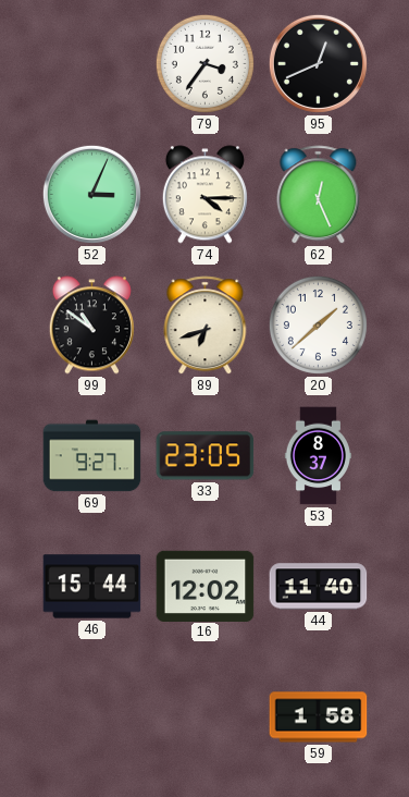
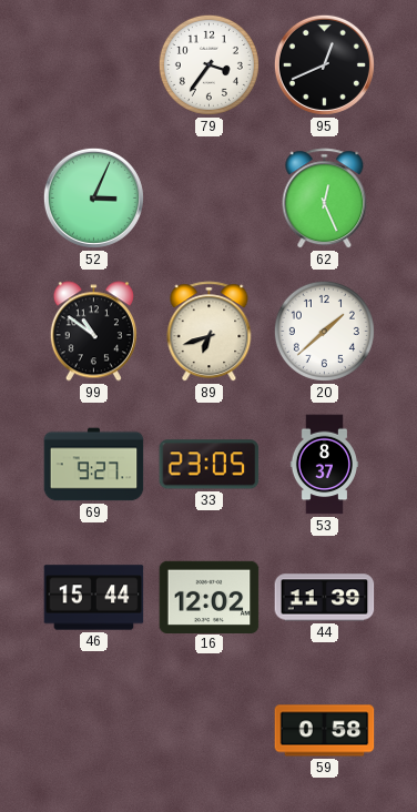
74: 4:15 -> none (205, 195)
44: 11:40 -> 11:39 (325, 598)
59: 1:58 -> 0:58 (325, 731)
